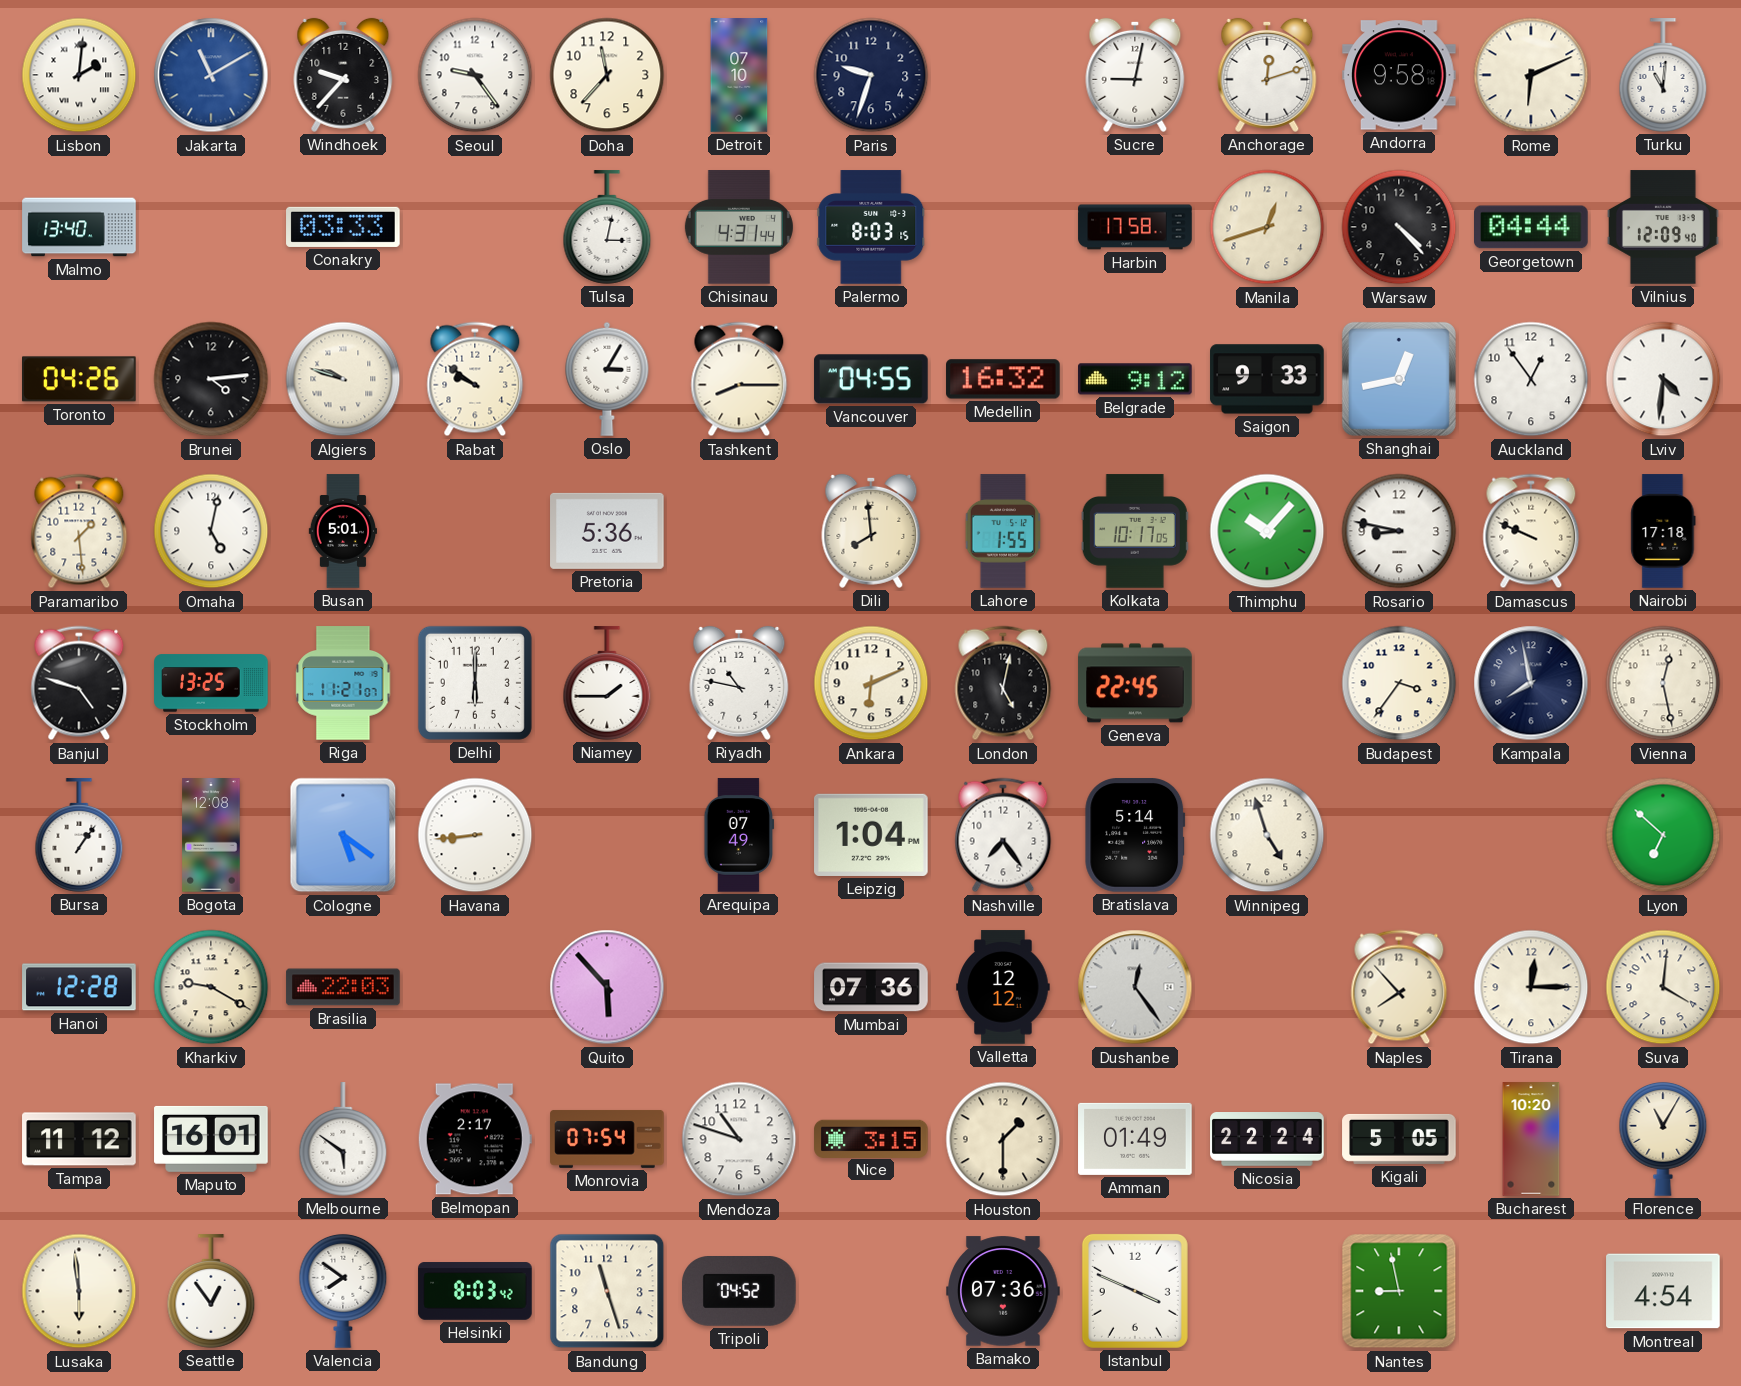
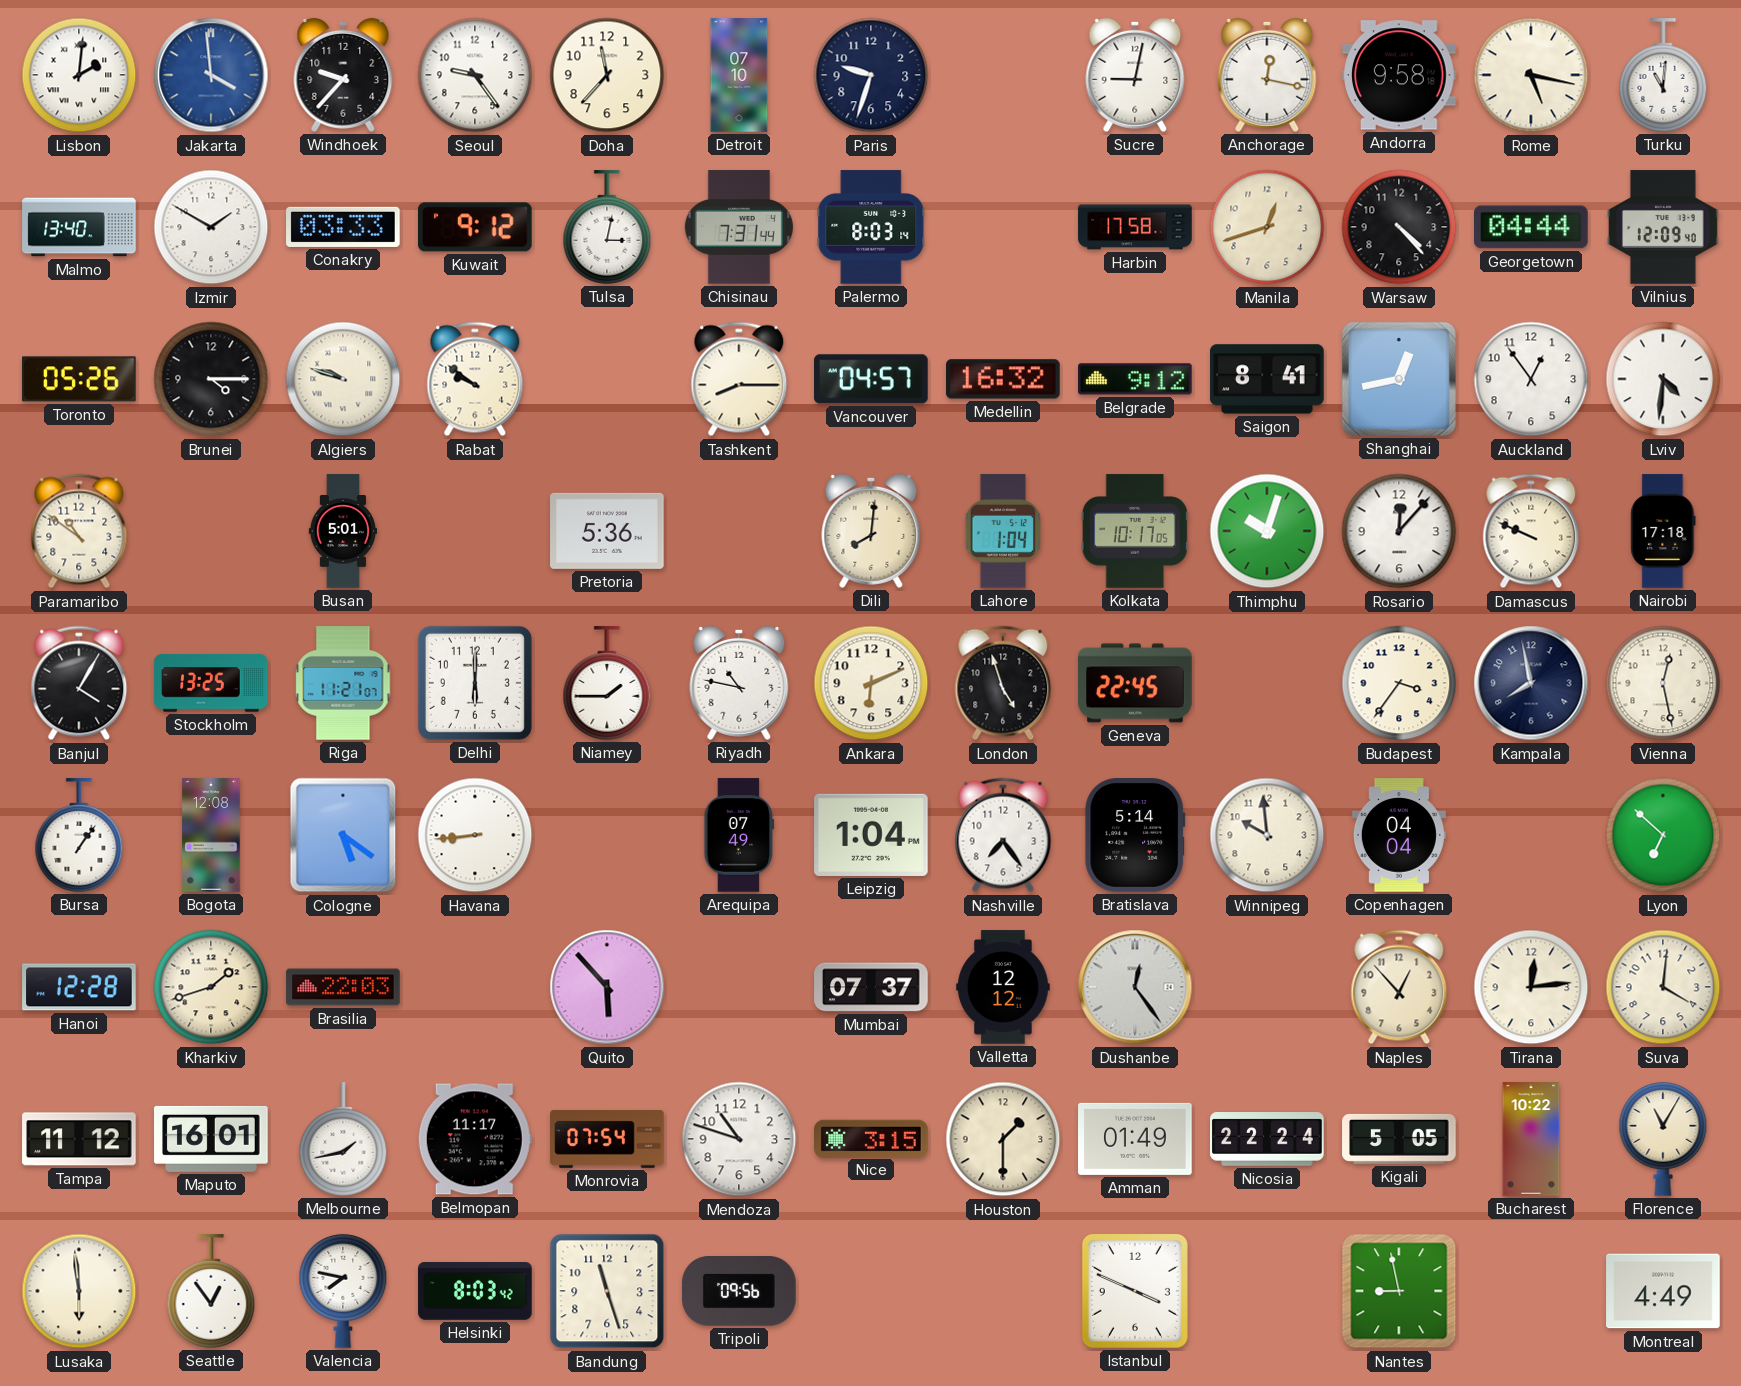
Jakarta: 11:10 -> 3:59 (211, 75)
Anchorage: 12:12 -> 12:17 (1267, 75)
Rome: 6:11 -> 5:17 (1531, 75)
Izmir: none -> 1:50 (211, 227)
Kuwait: none -> 9:12 (476, 227)
Chisinau: 4:31 -> 7:31 (739, 227)
Palermo: 8:03:15 -> 8:03:14 (871, 227)
Toronto: 04:26 -> 05:26 (79, 379)
Brunei: 4:14 -> 4:15 (211, 379)
Oslo: 3:05 -> none (607, 379)
Vancouver: 04:55 -> 04:57 (871, 379)
Saigon: 9:33 -> 8:41 (1267, 379)
Paramaribo: 1:29 -> 10:51 (79, 531)
Omaha: 5:02 -> none (211, 531)
Dili: 7:59 -> 8:01 (871, 531)
Lahore: 1:55 -> 1:04 (1002, 531)
Thimphu: 10:07 -> 10:03 (1267, 531)
Rosario: 8:47 -> 12:07 (1399, 531)
Banjul: 4:48 -> 4:05 (79, 683)
London: 5:02 -> 4:57 (1003, 683)
Winnipeg: 4:57 -> 9:59 (1267, 835)
Copenhagen: none -> 04:04 (1399, 835)
Kharkiv: 9:20 -> 1:42 (211, 987)
Mumbai: 07:36 -> 07:37 (871, 987)
Naples: 7:53 -> 12:53 (1399, 987)
Tirana: 12:15 -> 12:14 (1531, 987)
Melbourne: 5:51 -> 1:43 (343, 1139)
Belmopan: 2:17 -> 11:17 (475, 1139)
Bucharest: 10:20 -> 10:22 (1531, 1139)
Valencia: 7:51 -> 7:47 (343, 1291)
Tripoli: 04:52 -> 09:56 (739, 1292)
Bamako: 07:36 -> none (1003, 1291)
Montreal: 4:54 -> 4:49 (1663, 1291)
